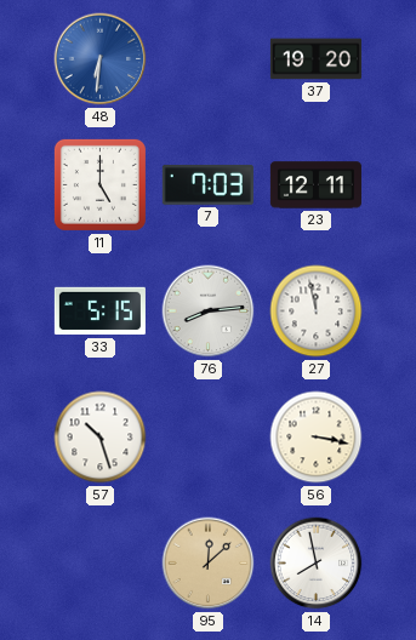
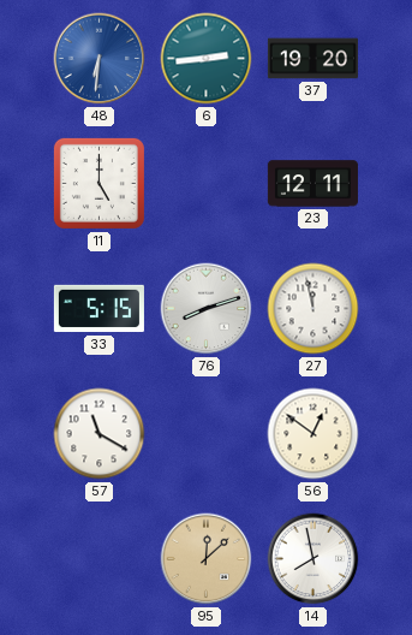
6: none -> 2:44 (207, 59)
7: 7:03 -> none (207, 185)
76: 8:14 -> 8:12 (207, 309)
57: 10:27 -> 11:20 (100, 434)
56: 3:17 -> 12:51 (314, 434)
